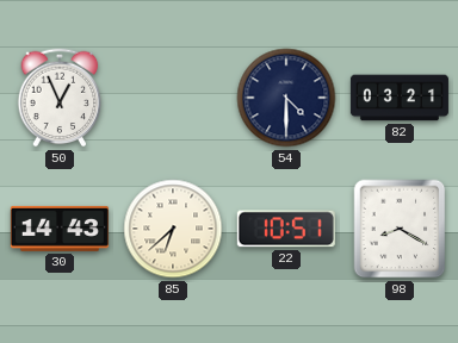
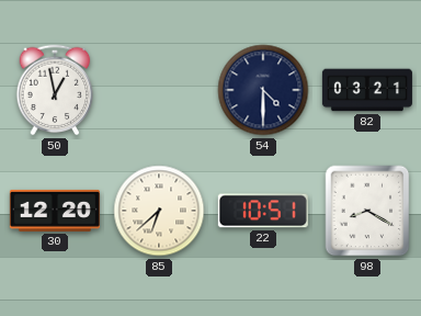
50: 12:56 -> 12:58 (55, 90)
30: 14:43 -> 12:20 (55, 211)
